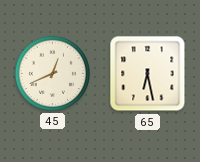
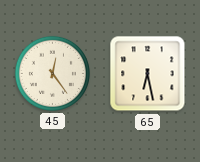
45: 12:41 -> 12:24 (52, 73)
